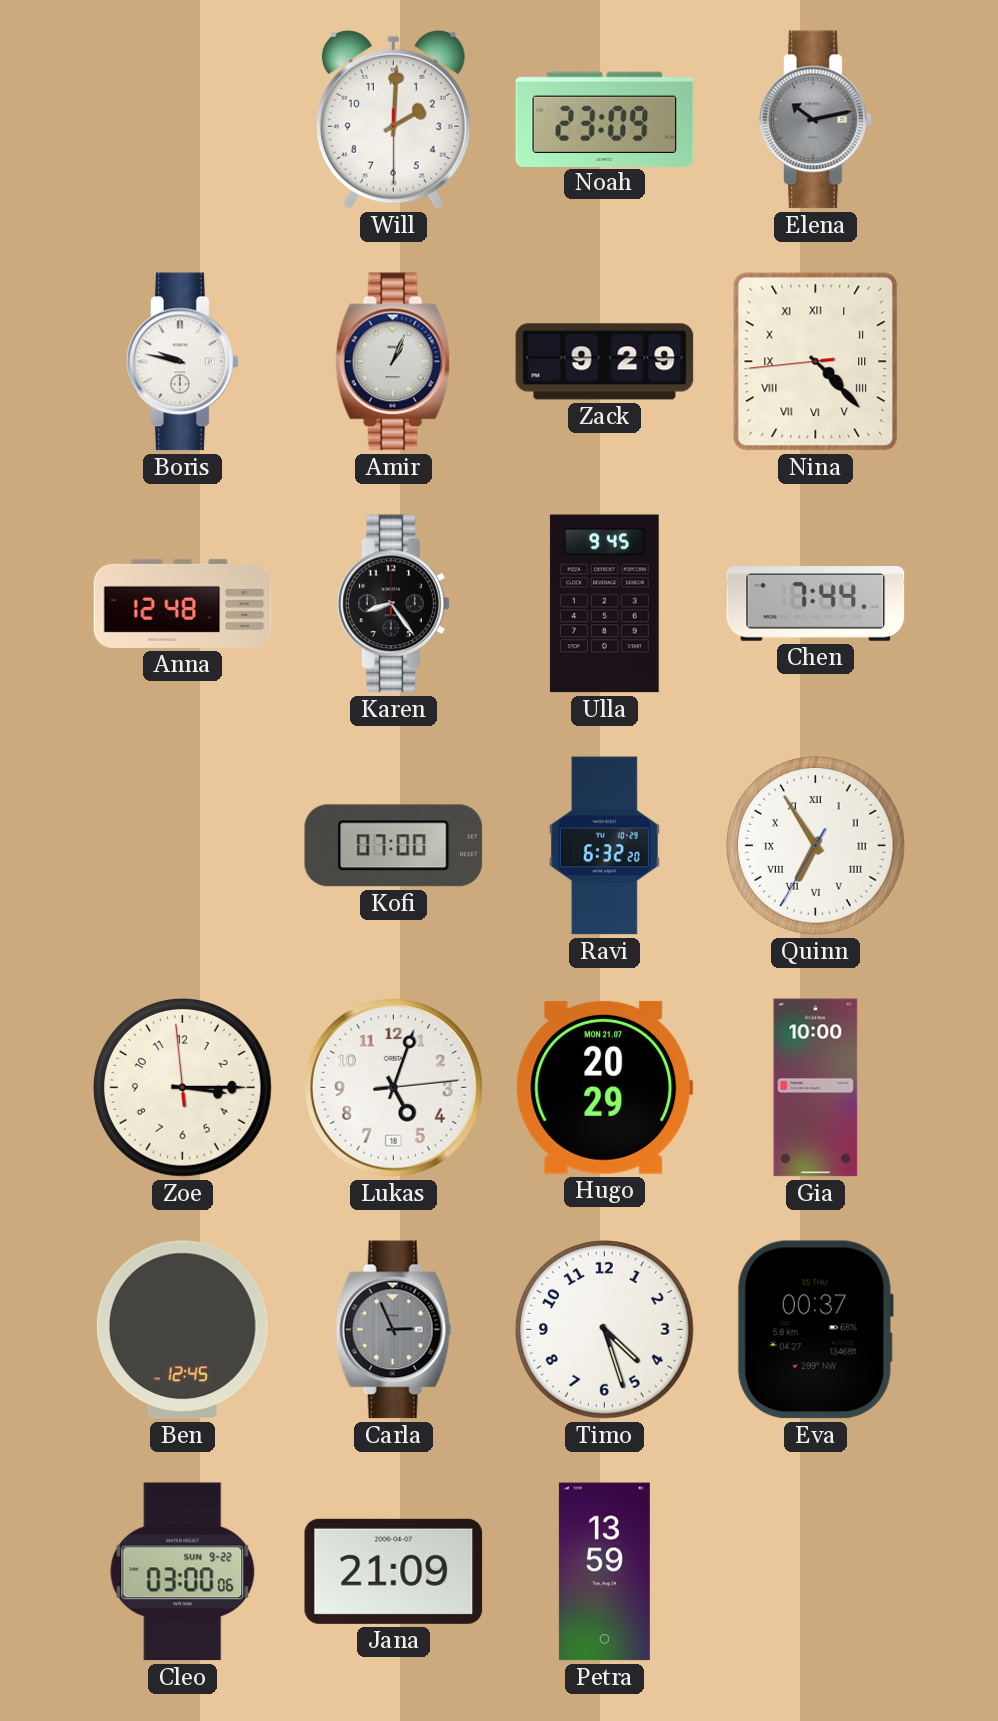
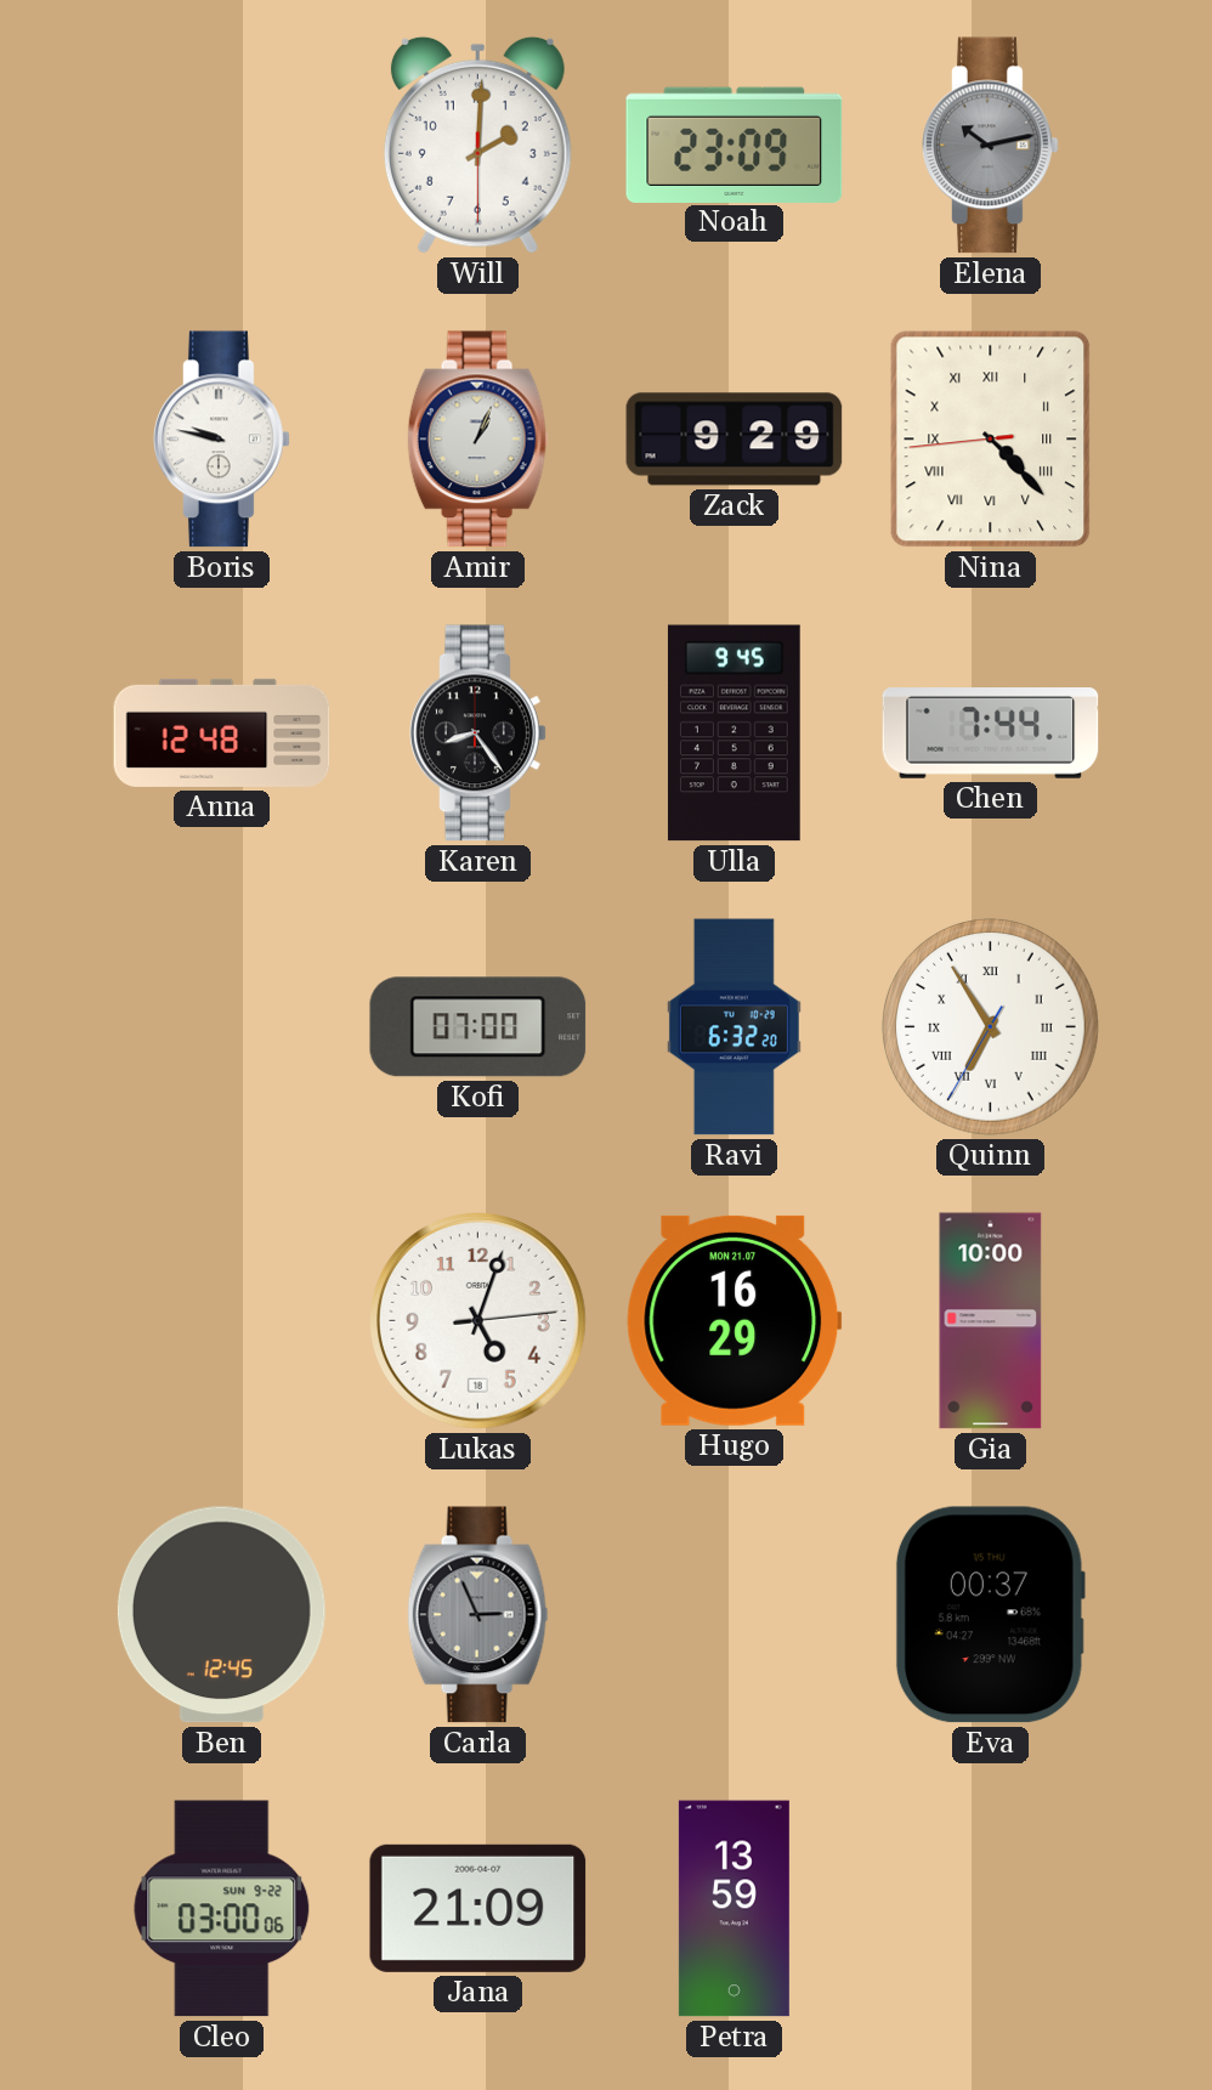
Zoe: 3:14 -> none (182, 1087)
Hugo: 20:29 -> 16:29 (735, 1320)
Timo: 4:27 -> none (604, 1329)
